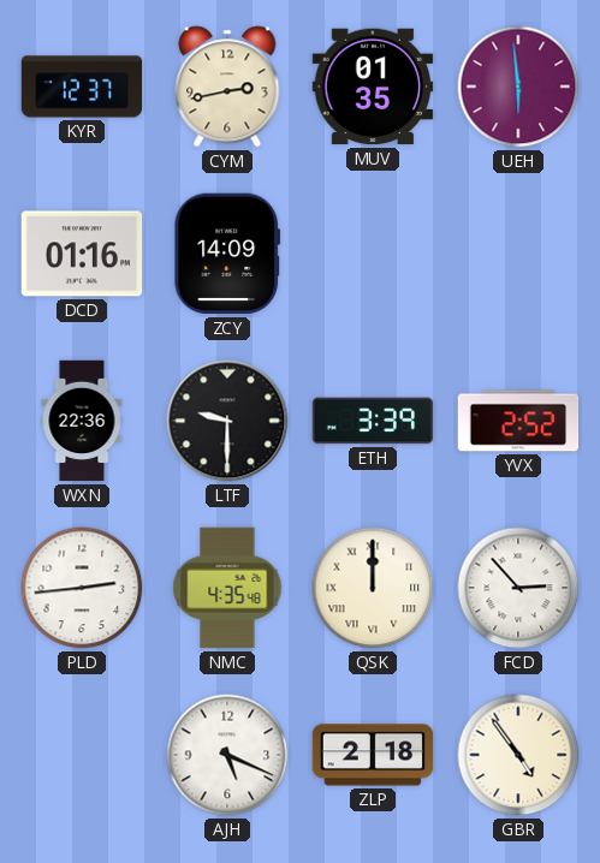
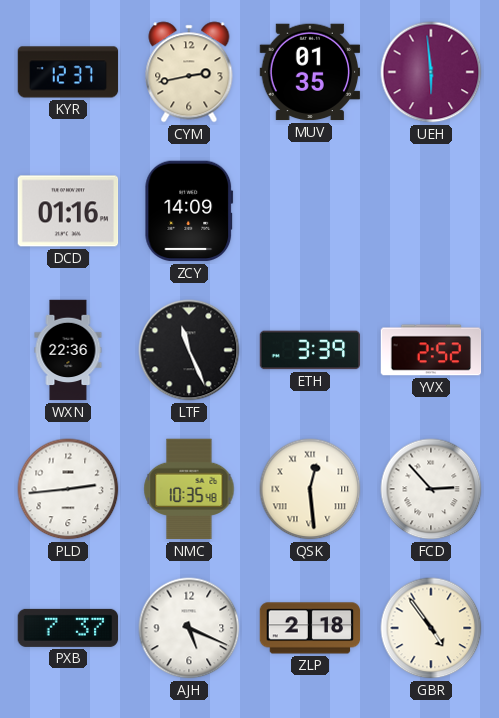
LTF: 9:30 -> 11:26 (189, 350)
NMC: 4:35 -> 10:35 (189, 489)
QSK: 12:00 -> 12:29 (310, 489)
PXB: none -> 7:37 (68, 628)
